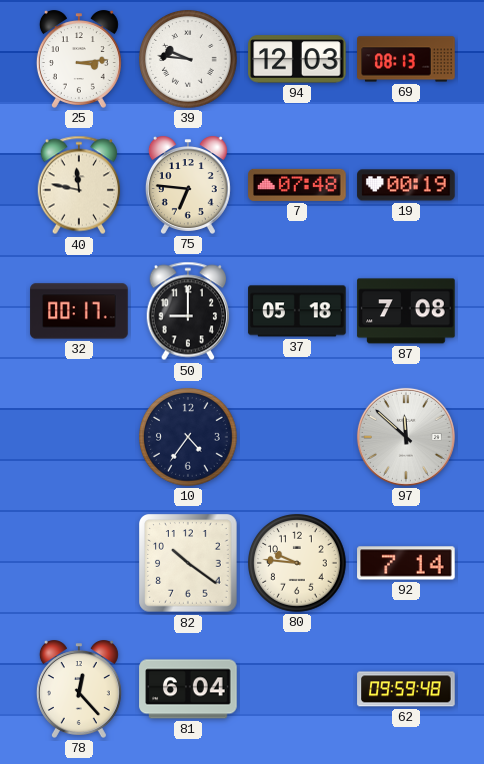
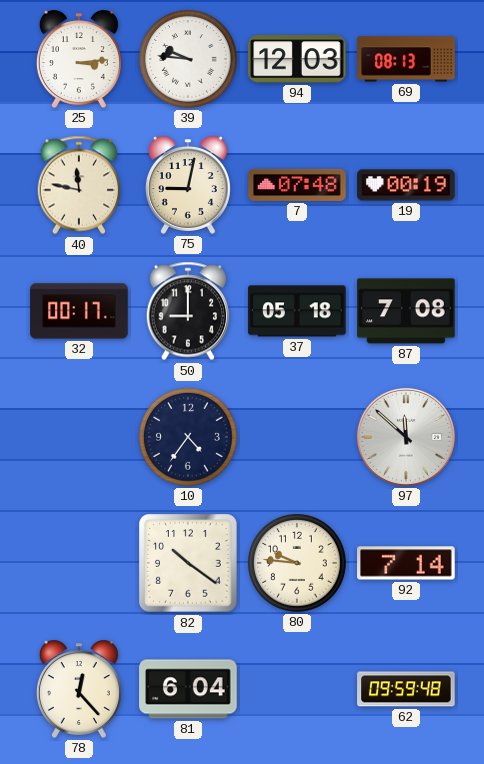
75: 6:46 -> 9:02 (188, 185)
